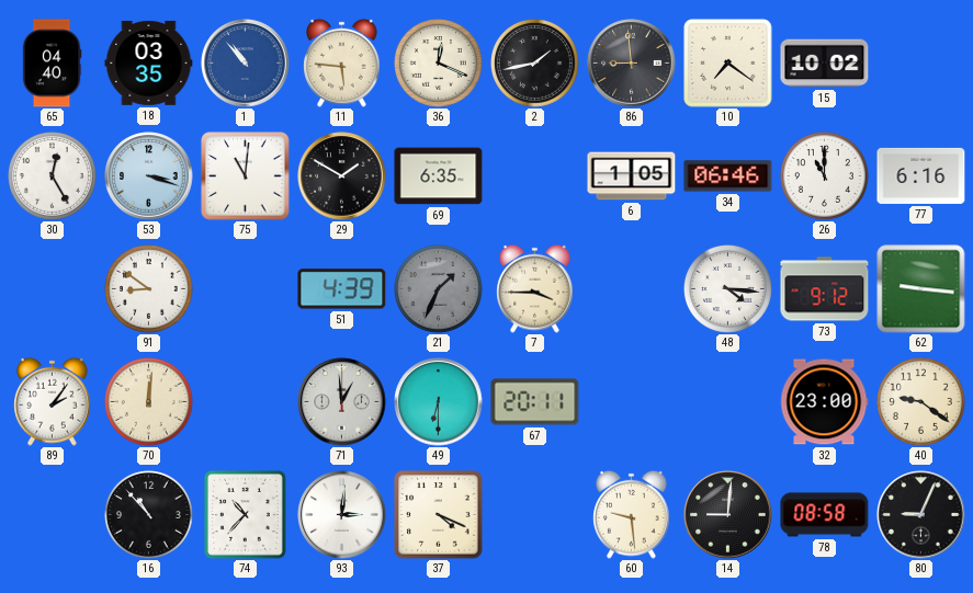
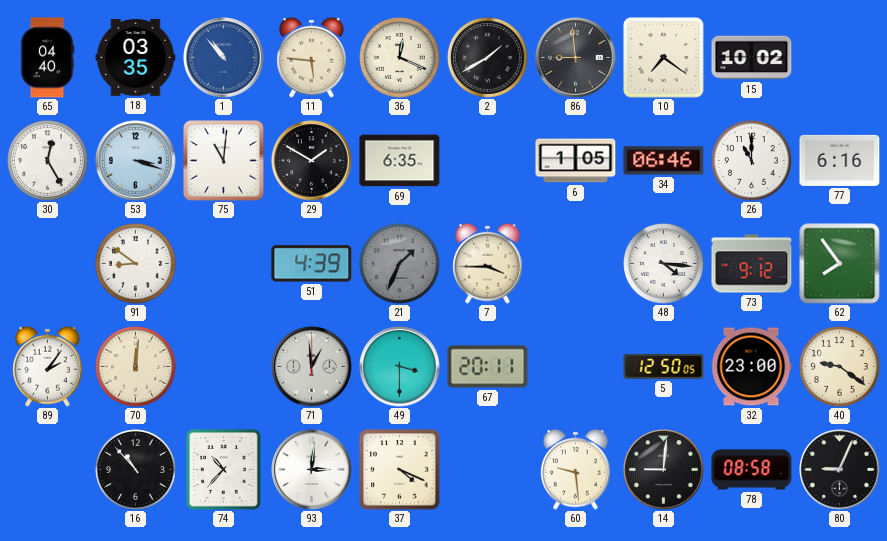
2: 1:43 -> 1:40 (488, 58)
62: 9:16 -> 7:54 (840, 264)
49: 6:30 -> 3:30 (400, 367)
5: none -> 12:50 (664, 367)
